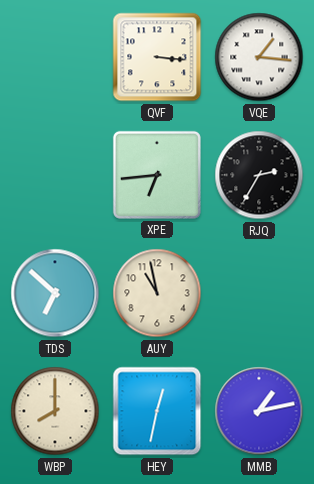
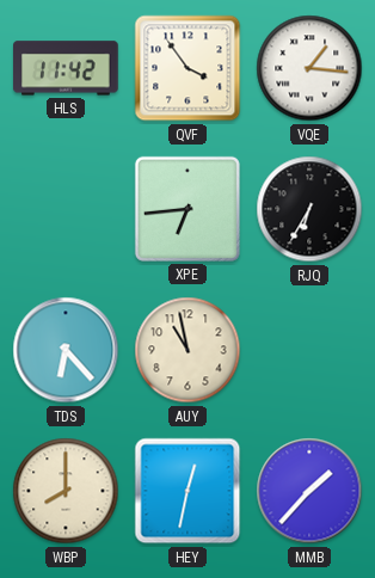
HLS: none -> 11:42 (67, 68)
QVF: 3:16 -> 3:54 (187, 68)
RJQ: 2:35 -> 6:35 (309, 209)
TDS: 6:52 -> 6:23 (66, 350)
MMB: 1:13 -> 1:37 (309, 491)
